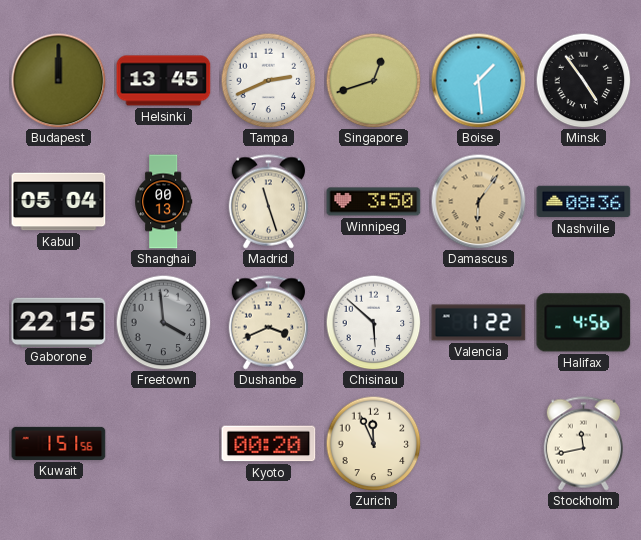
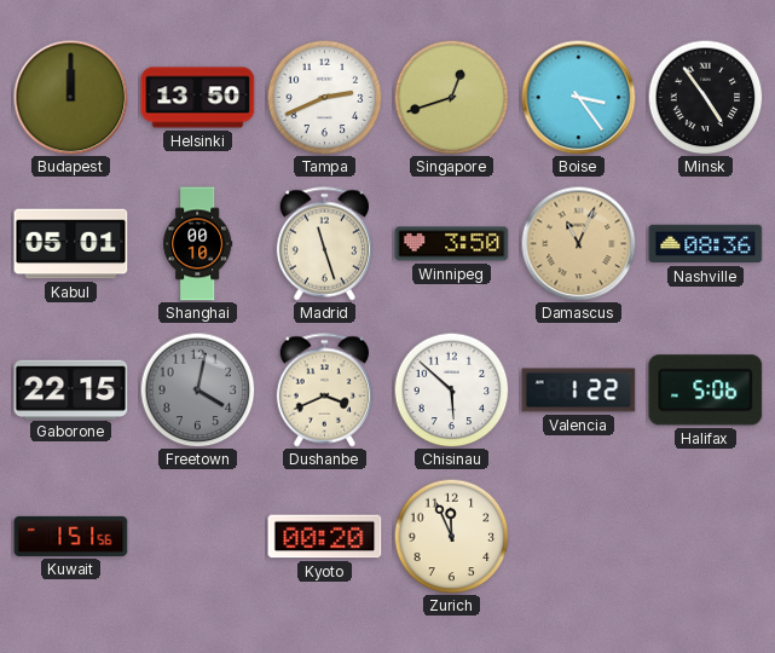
Helsinki: 13:45 -> 13:50 (198, 98)
Boise: 1:29 -> 3:24 (578, 97)
Kabul: 05:04 -> 05:01 (71, 244)
Shanghai: 00:13 -> 00:10 (198, 244)
Damascus: 6:06 -> 11:04 (578, 243)
Freetown: 3:59 -> 4:02 (197, 389)
Halifax: 4:56 -> 5:06 (706, 391)
Stockholm: 11:43 -> none (583, 444)
